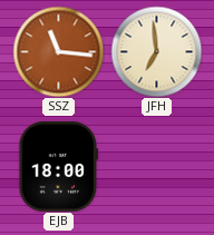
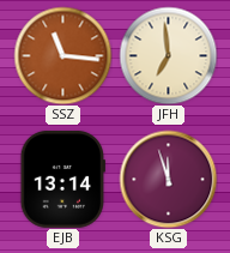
EJB: 18:00 -> 13:14 (62, 179)
KSG: none -> 11:57 (168, 179)
